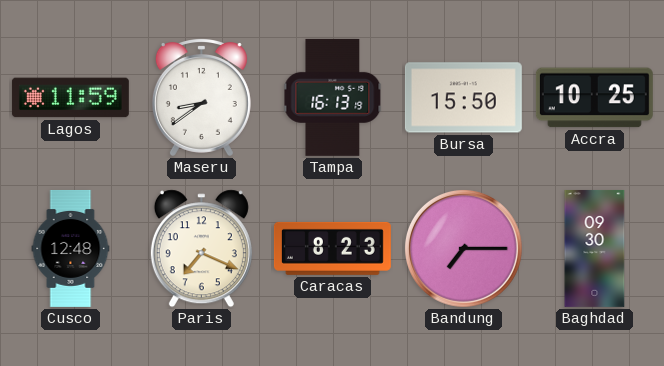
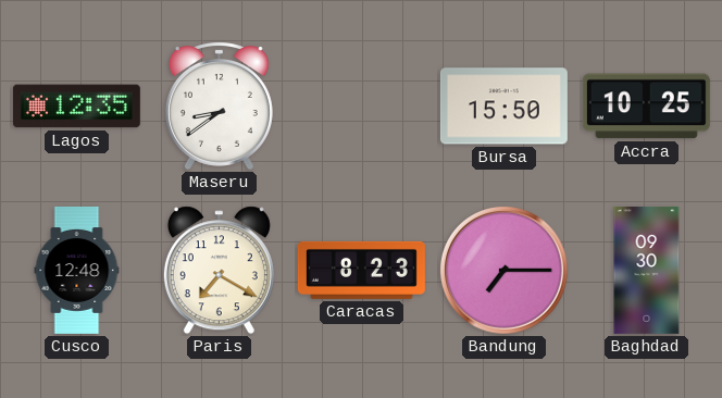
Lagos: 11:59 -> 12:35 (76, 107)
Tampa: 16:13 -> none (333, 97)
Paris: 7:19 -> 7:20 (219, 271)
